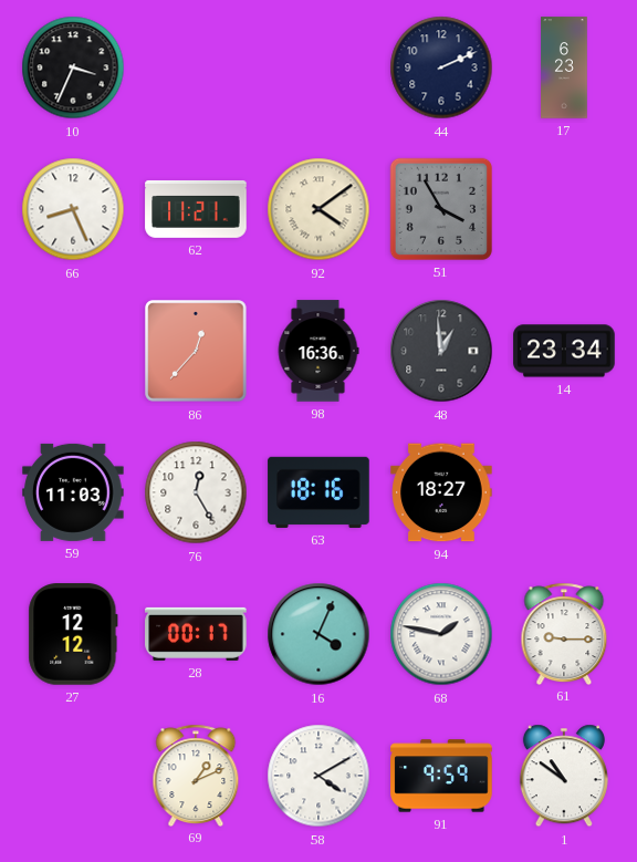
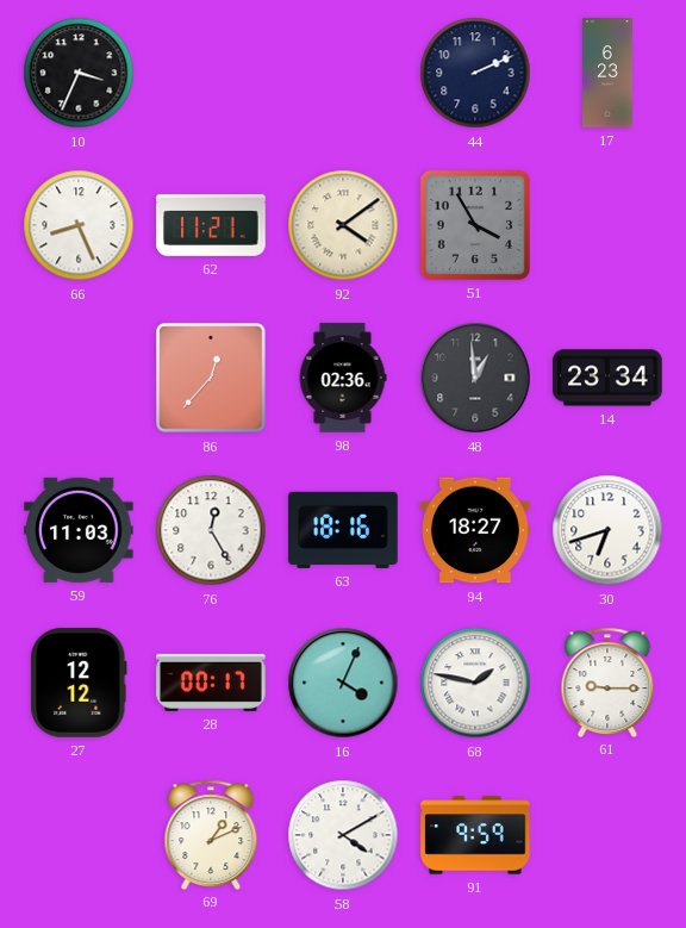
98: 16:36 -> 02:36 (343, 378)
30: none -> 6:42 (607, 530)
1: 10:51 -> none (564, 776)
